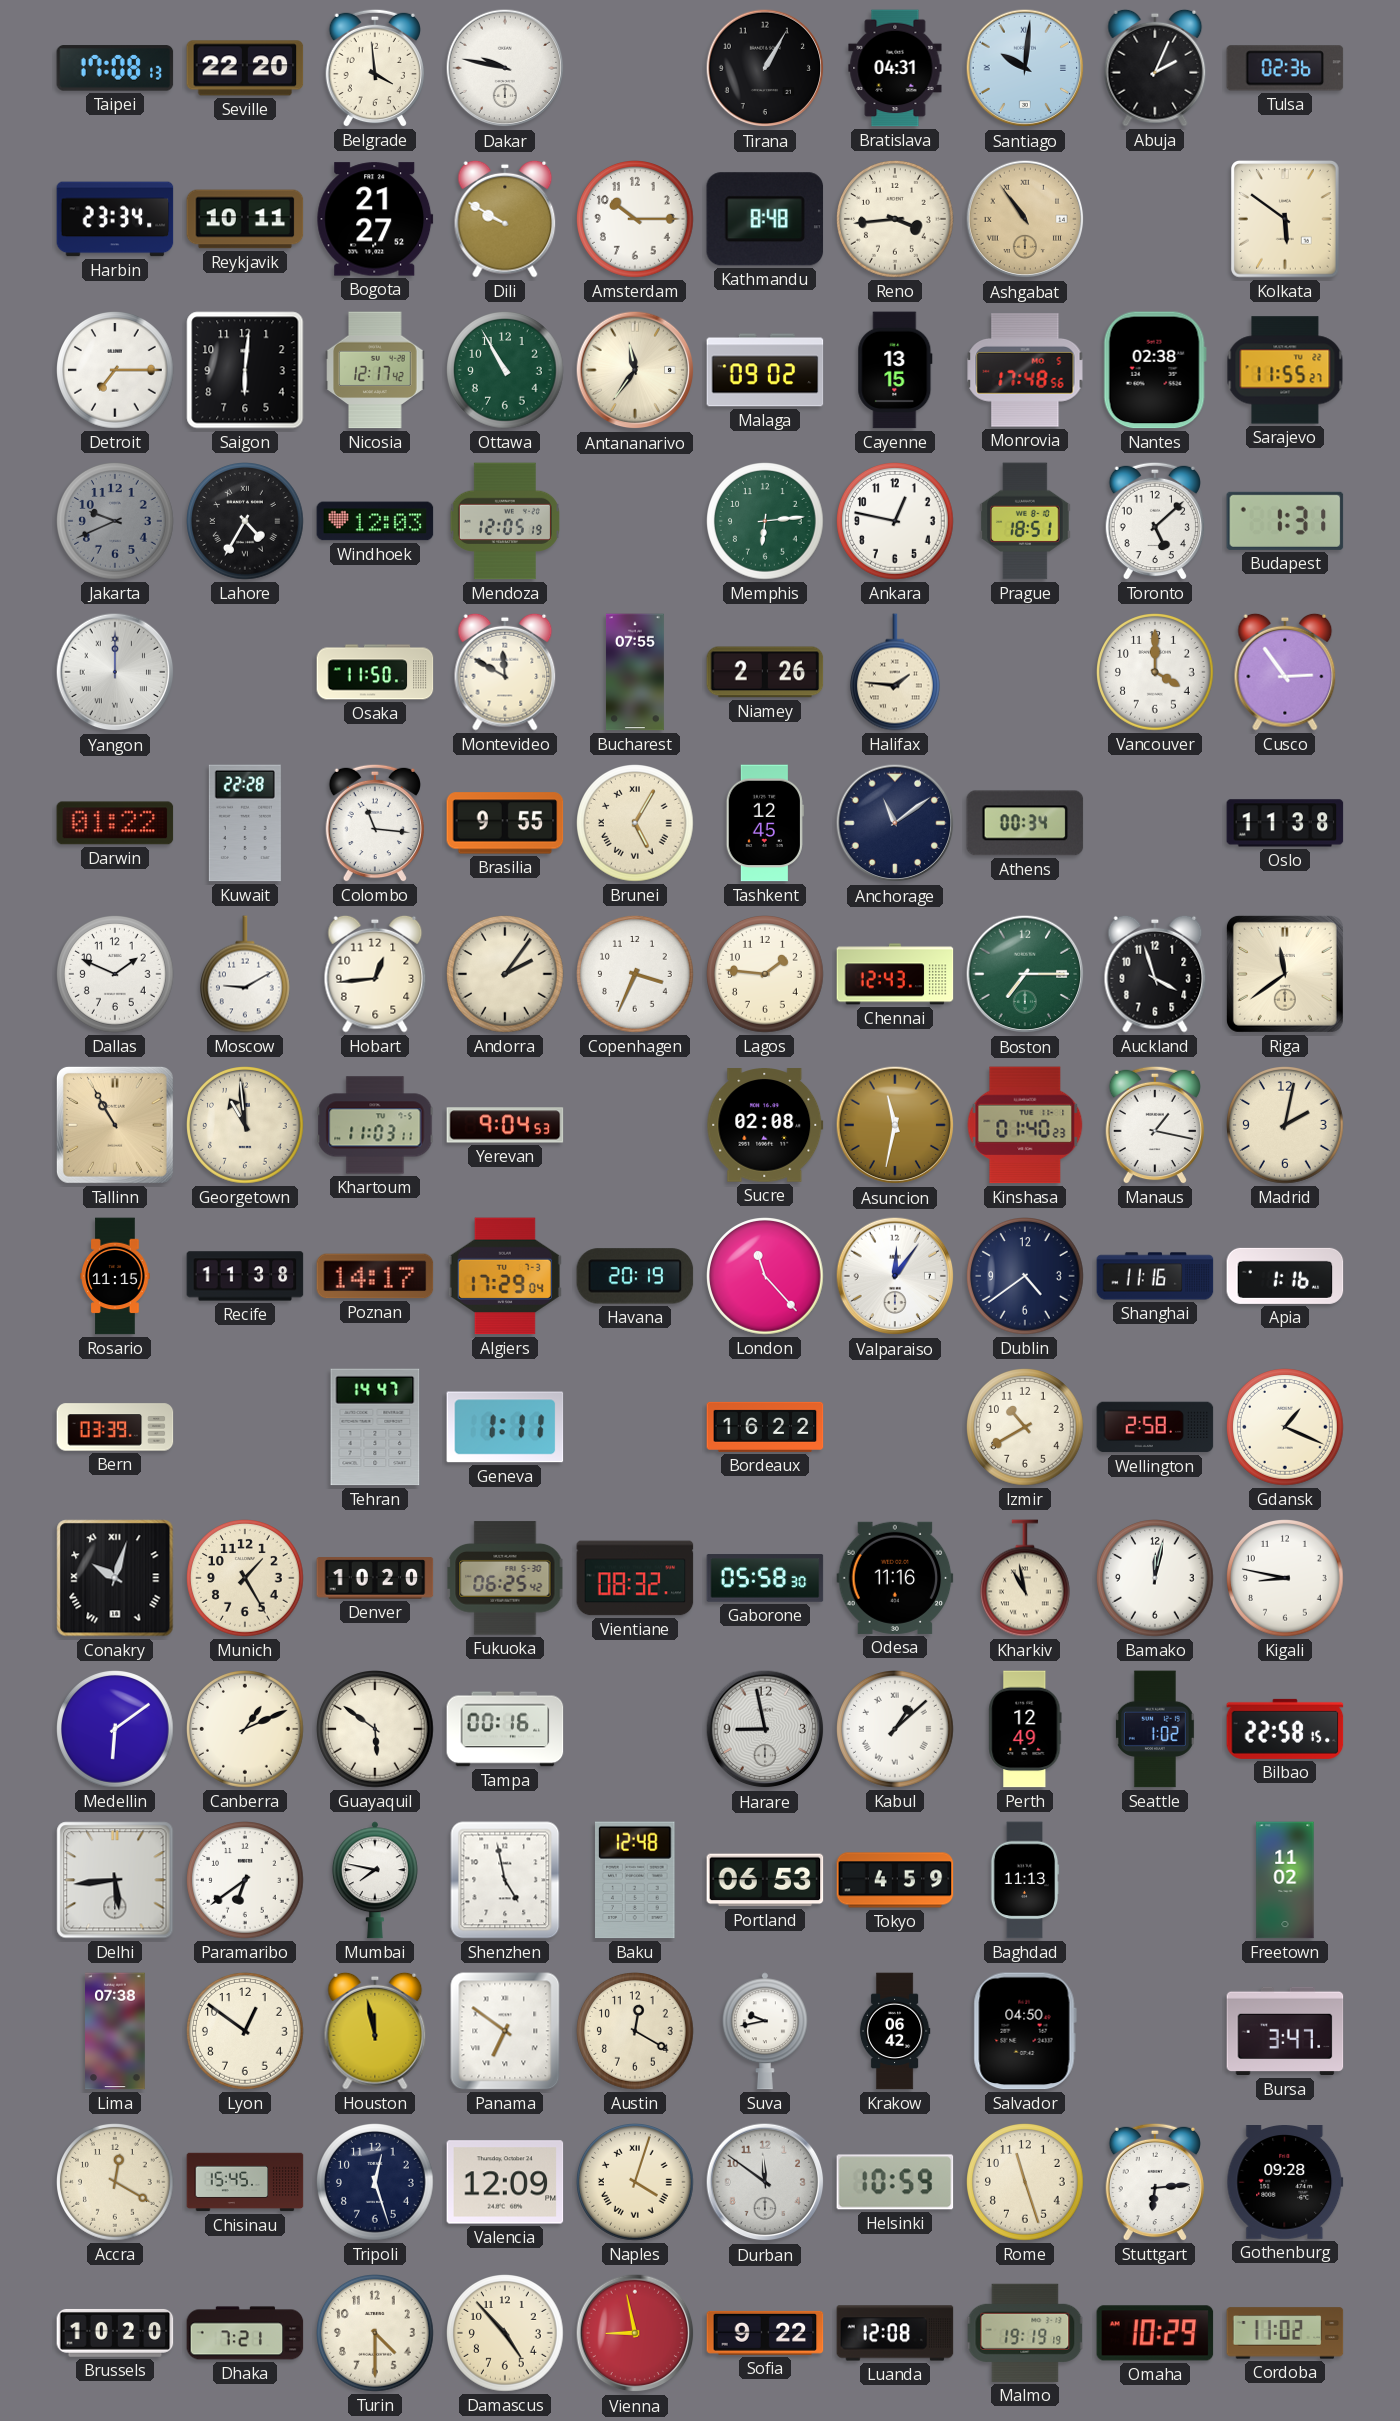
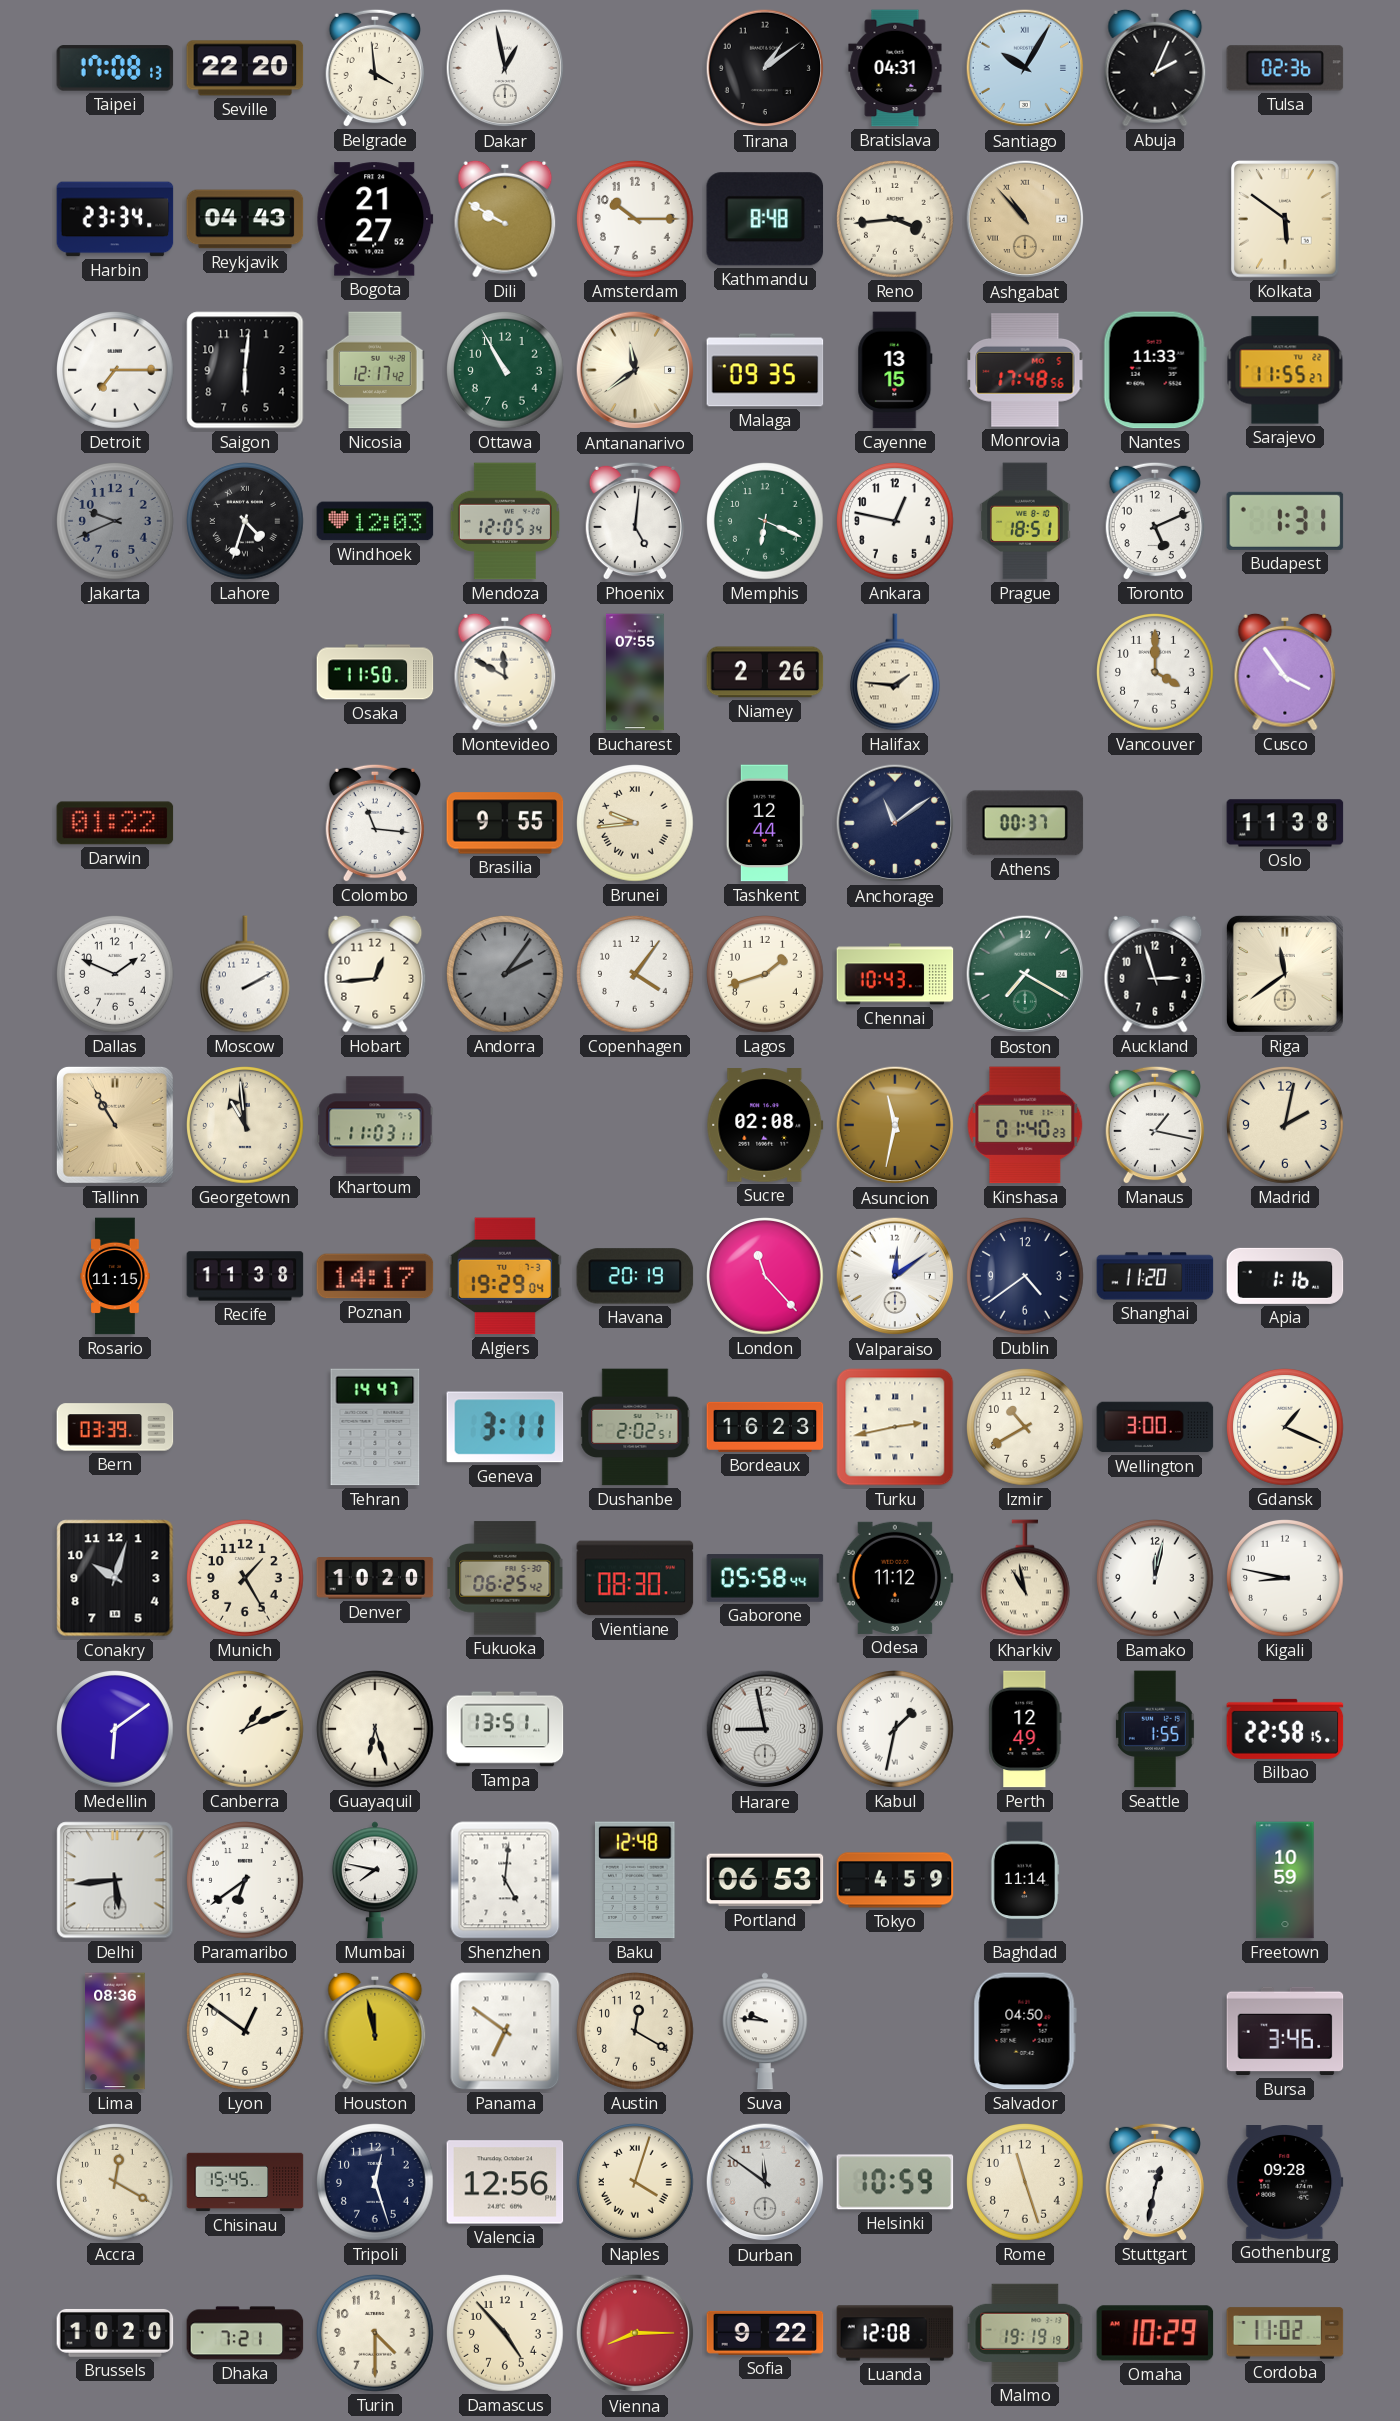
Dakar: 9:47 -> 12:58 (505, 68)
Tirana: 1:05 -> 1:09 (765, 68)
Santiago: 10:01 -> 10:05 (1025, 68)
Reykjavik: 10:11 -> 04:43 (245, 219)
Ashgabat: 10:54 -> 10:53 (1025, 219)
Antananarivo: 11:36 -> 11:39 (635, 370)
Malaga: 09:02 -> 09:35 (765, 370)
Nantes: 02:38 -> 11:33 (1155, 370)
Lahore: 4:35 -> 4:33 (246, 522)
Mendoza: 12:05:19 -> 12:05:34 (505, 521)
Phoenix: none -> 5:01 (635, 521)
Memphis: 6:14 -> 6:19 (766, 522)
Toronto: 5:08 -> 5:11 (1155, 521)
Yangon: 12:00 -> none (115, 672)
Cusco: 2:54 -> 3:54 (1285, 672)
Kuwait: 22:28 -> none (245, 823)
Brunei: 5:05 -> 9:44 (636, 824)
Tashkent: 12:45 -> 12:44 (765, 823)
Athens: 00:34 -> 00:37 (1025, 823)
Moscow: 9:10 -> 2:10 (245, 974)
Andorra dial: cream -> grey (506, 975)
Copenhagen: 3:34 -> 4:06 (636, 975)
Lagos: 1:46 -> 1:42 (766, 975)
Chennai: 12:43 -> 10:43 (895, 974)
Boston: 7:15 -> 7:20 (1025, 974)
Auckland: 3:57 -> 2:57 (1155, 974)
Yerevan: 9:04 -> none (505, 1125)
Algiers: 17:29 -> 19:29 (505, 1276)
Valparaiso: 12:06 -> 12:09 (895, 1276)
Shanghai: 11:16 -> 11:20 (1155, 1276)
Geneva: 1:11 -> 3:11 (505, 1427)
Dushanbe: none -> 2:02 (635, 1427)
Bordeaux: 16:22 -> 16:23 (765, 1427)
Turku: none -> 2:43 (895, 1427)
Wellington: 2:58 -> 3:00 (1155, 1427)
Conakry numerals: Roman -> Arabic (115, 1578)
Vientiane: 08:32 -> 08:30 (635, 1578)
Gaborone: 05:58:30 -> 05:58:44 (765, 1578)
Odesa: 11:16 -> 11:12 (895, 1578)
Guayaquil: 5:51 -> 6:27 (376, 1730)
Tampa: 00:16 -> 13:51 (505, 1729)
Kabul: 1:08 -> 1:32 (896, 1730)
Seattle: 1:02 -> 1:55 (1155, 1729)
Shenzhen: 4:58 -> 5:01 (505, 1880)
Baghdad: 11:13 -> 11:14 (1025, 1880)
Freetown: 11:02 -> 10:59 (1285, 1880)
Lima: 07:38 -> 08:36 (115, 2031)
Suva: 9:43 -> 9:46 (765, 2031)
Krakow: 06:42 -> none (895, 2031)
Bursa: 3:47 -> 3:46 (1285, 2031)
Valencia: 12:09 -> 12:56 (505, 2182)
Stuttgart: 6:14 -> 12:32 (1155, 2182)
Vienna: 8:58 -> 8:15 (635, 2333)
